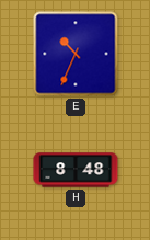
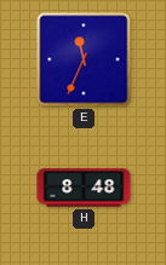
E: 10:34 -> 11:34 (84, 59)
